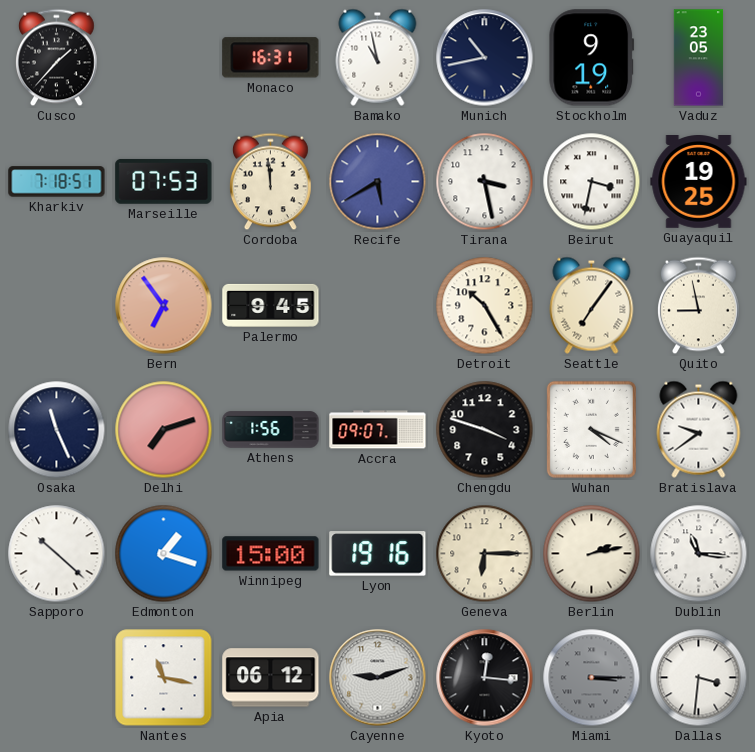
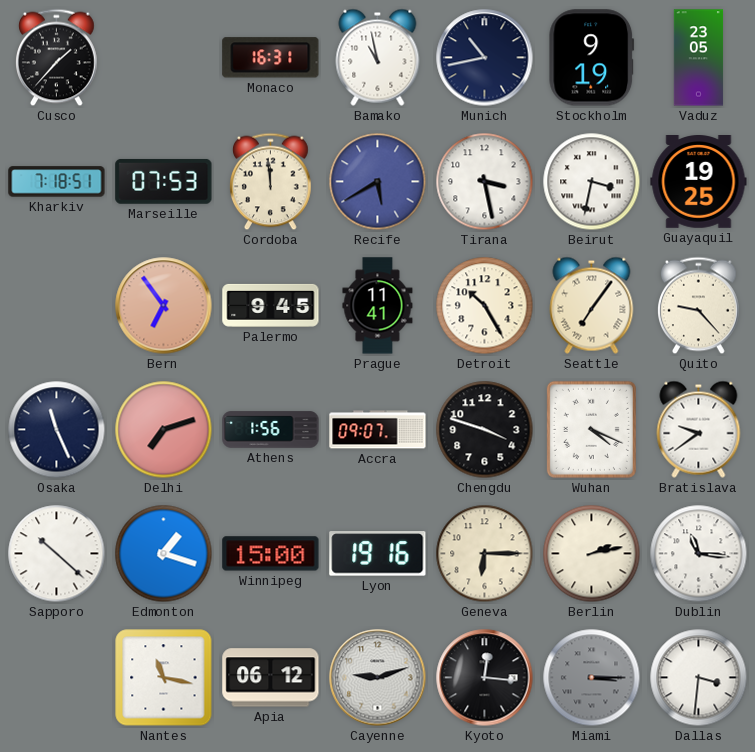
Prague: none -> 11:41 (378, 306)
Quito: 8:58 -> 9:23 (699, 306)
